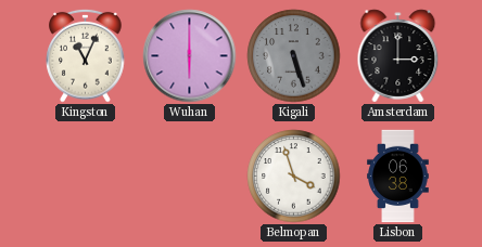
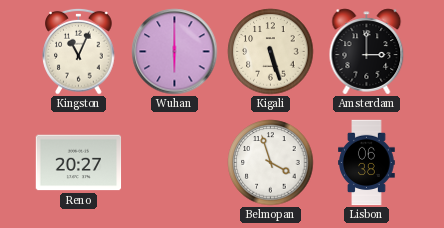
Kigali dial: grey -> cream (271, 52)
Reno: none -> 20:27 (79, 163)
